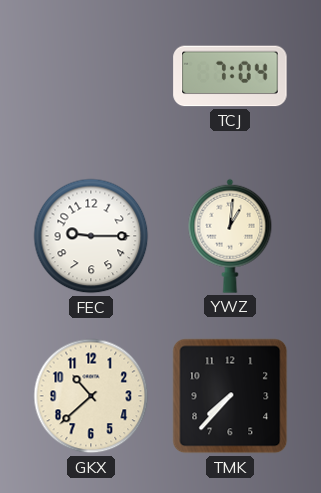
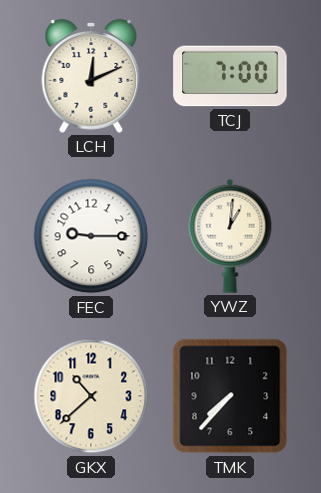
LCH: none -> 12:11 (91, 76)
TCJ: 7:04 -> 7:00 (230, 76)
